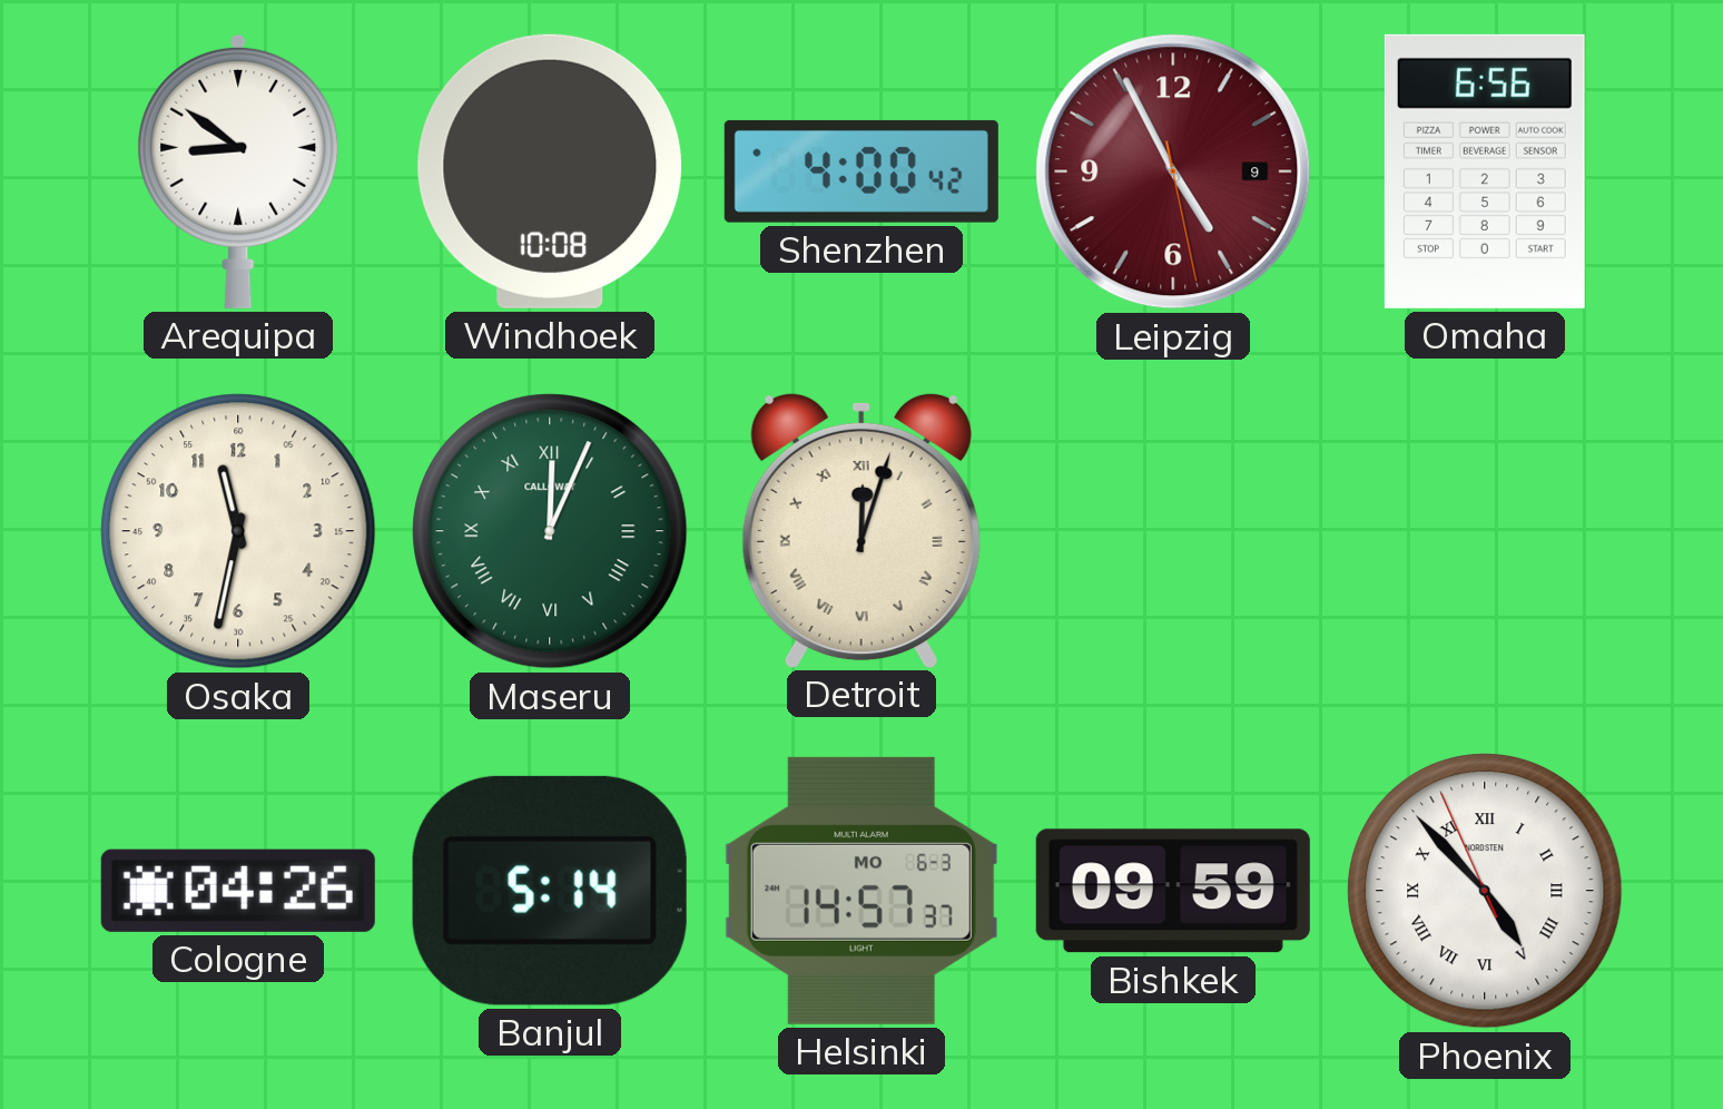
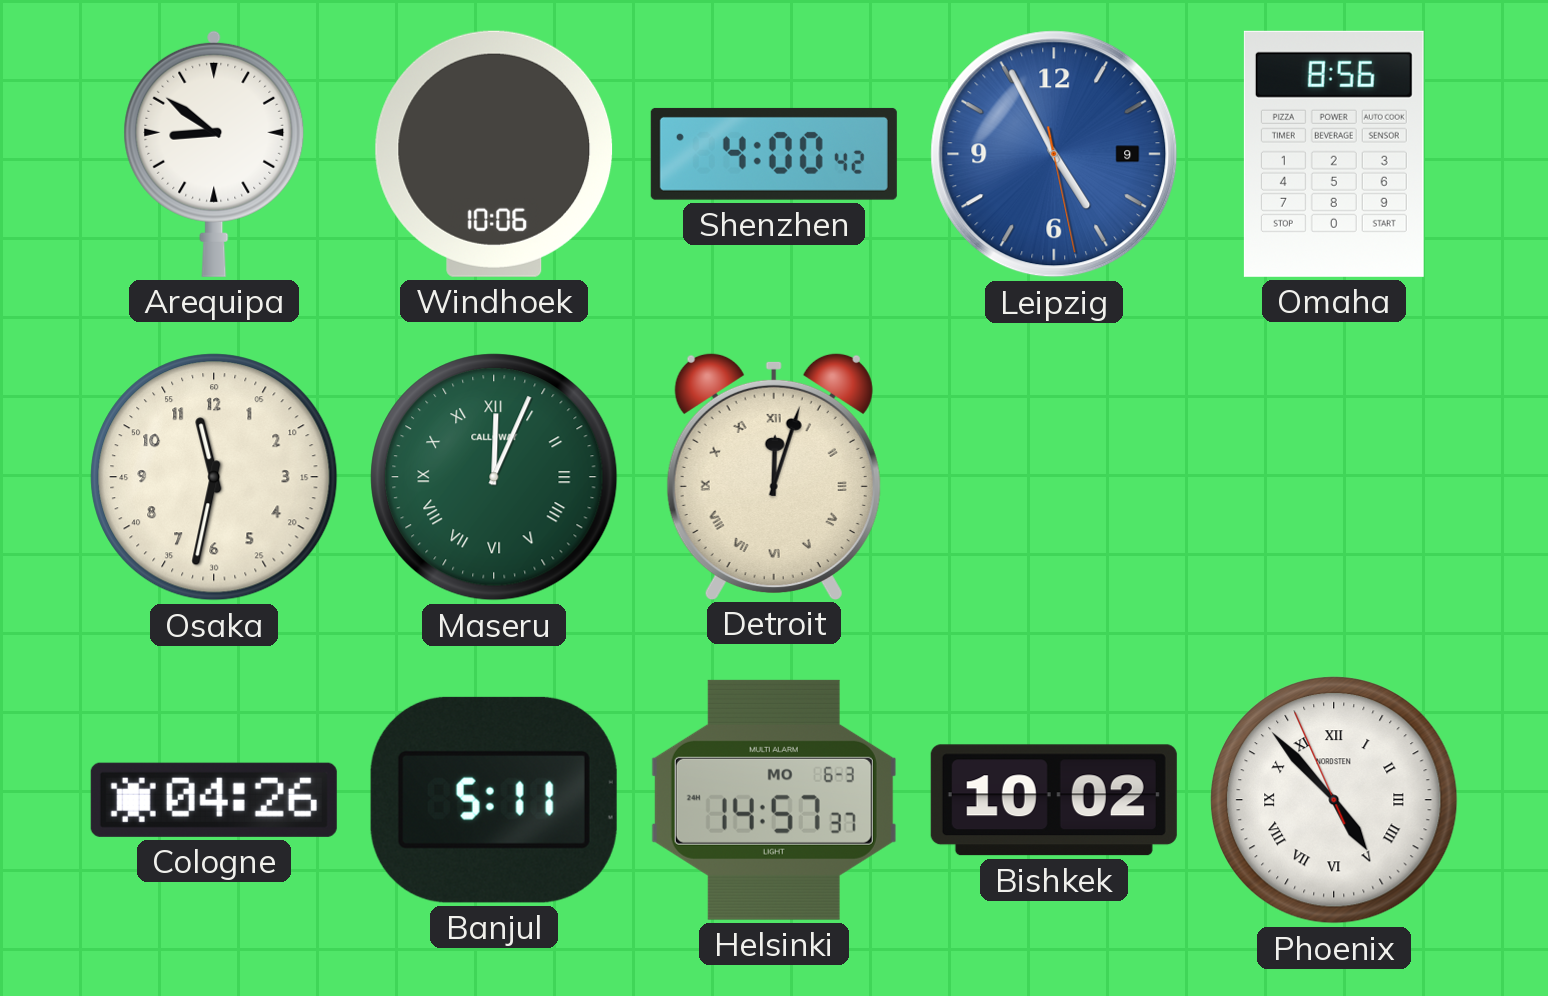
Windhoek: 10:08 -> 10:06 (494, 154)
Leipzig dial: burgundy -> blue (1054, 154)
Omaha: 6:56 -> 8:56 (1334, 154)
Banjul: 5:14 -> 5:11 (494, 800)
Bishkek: 09:59 -> 10:02 (1054, 800)
